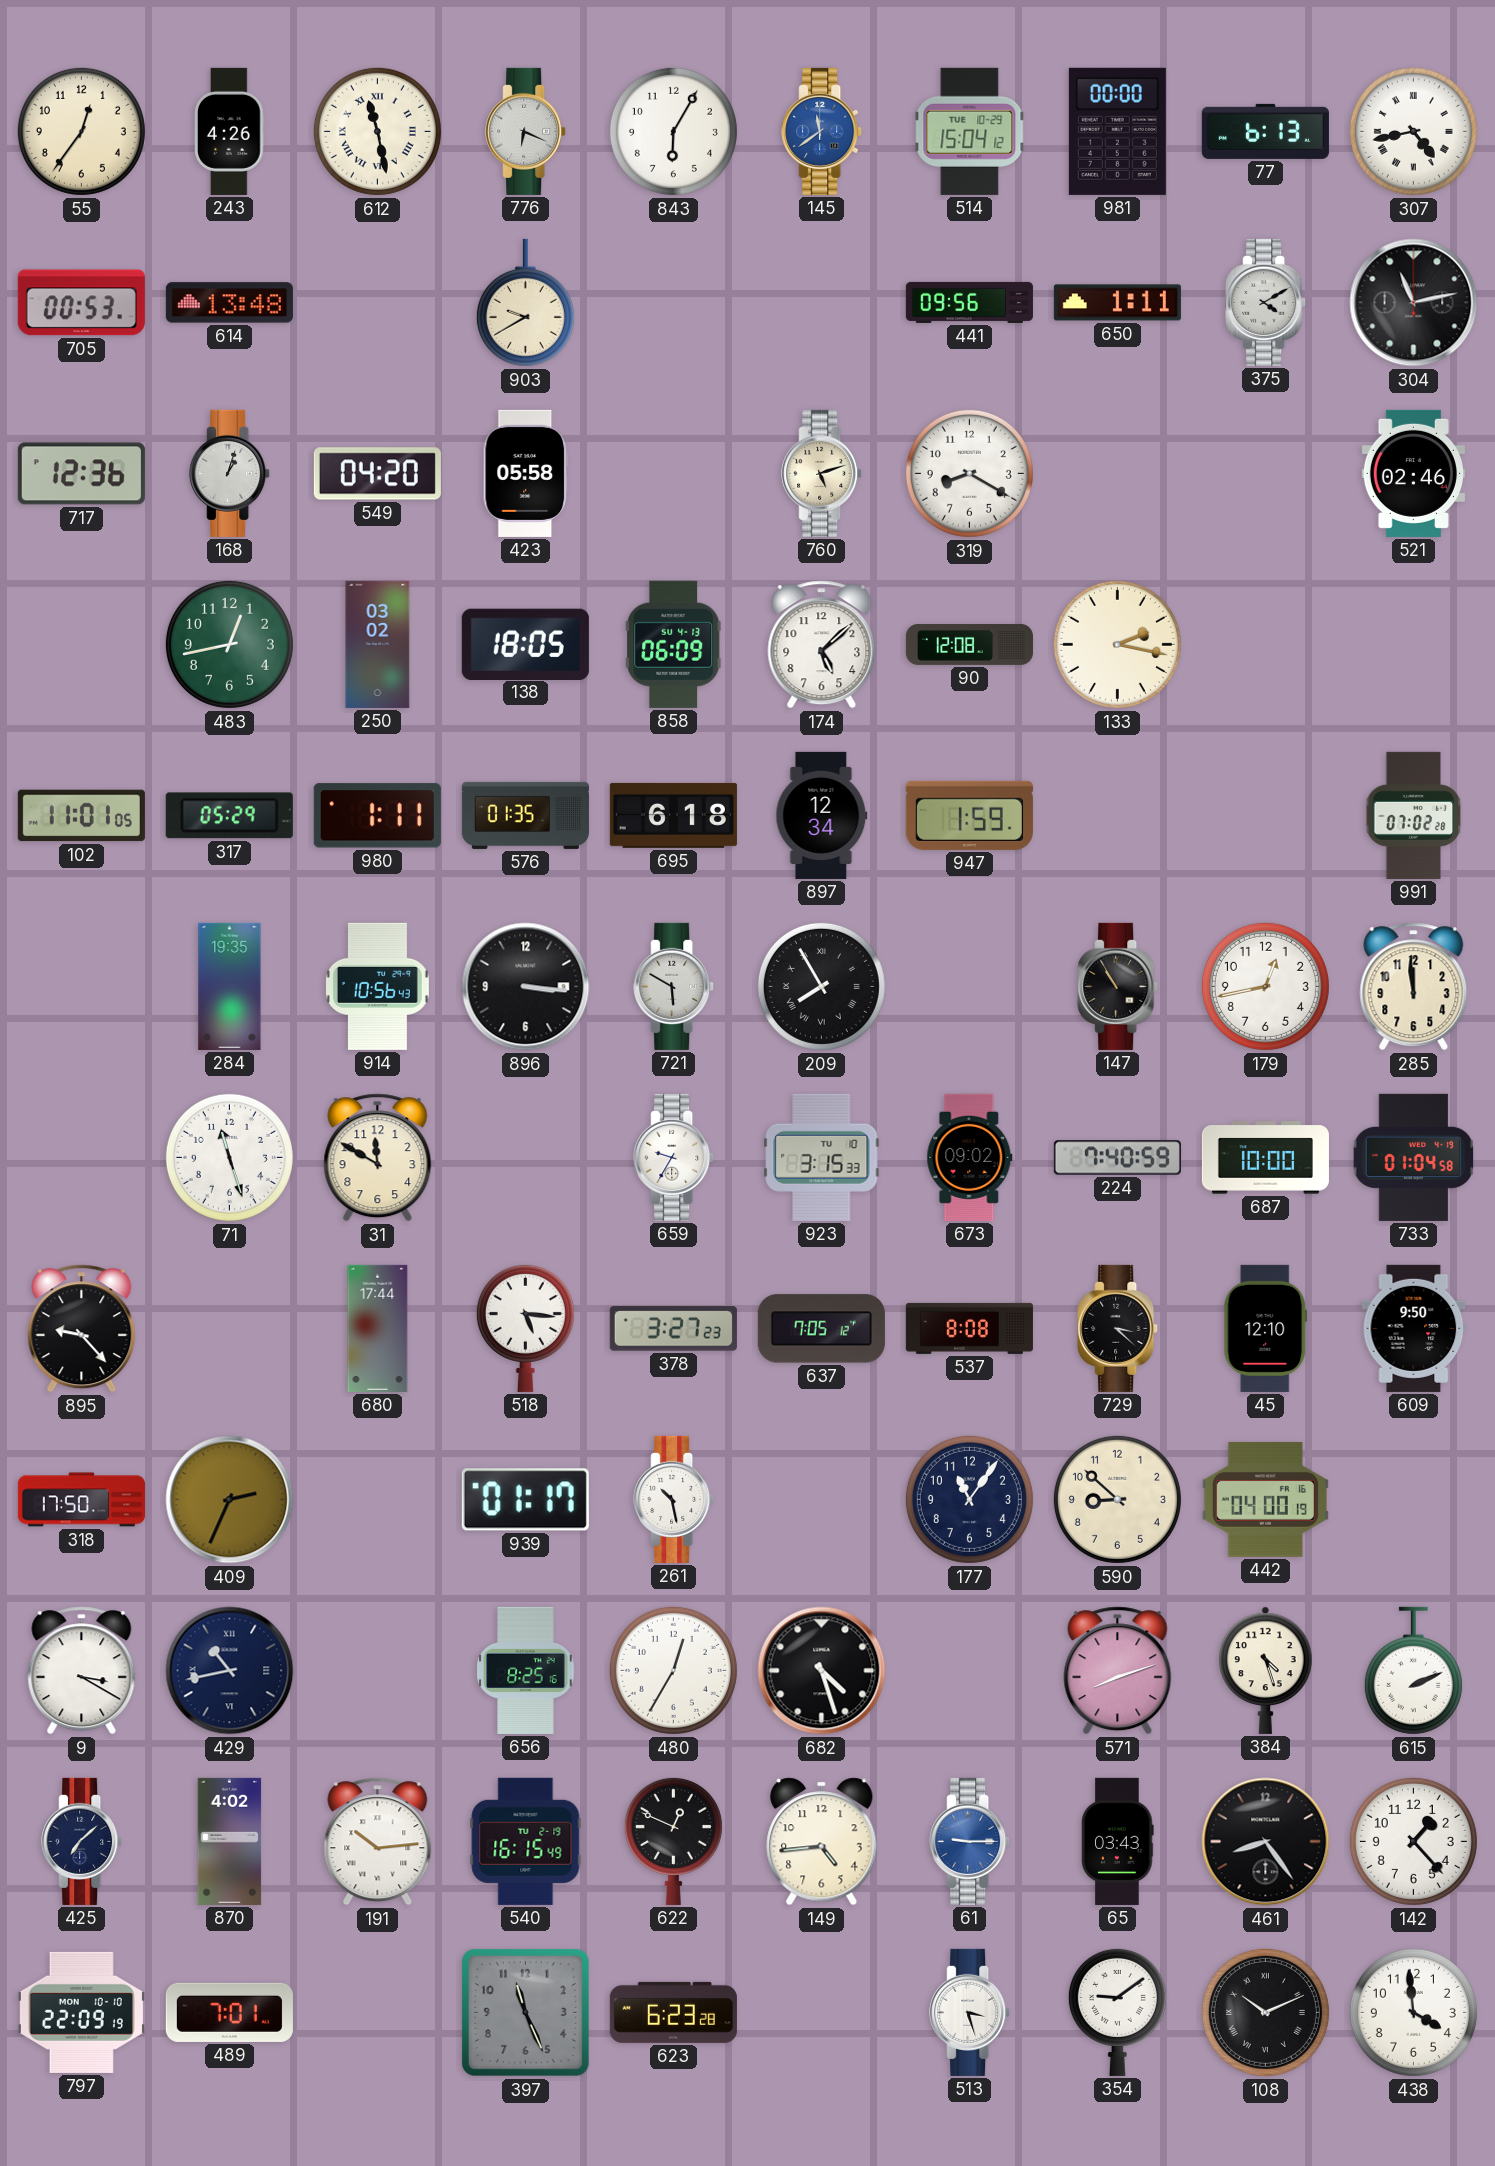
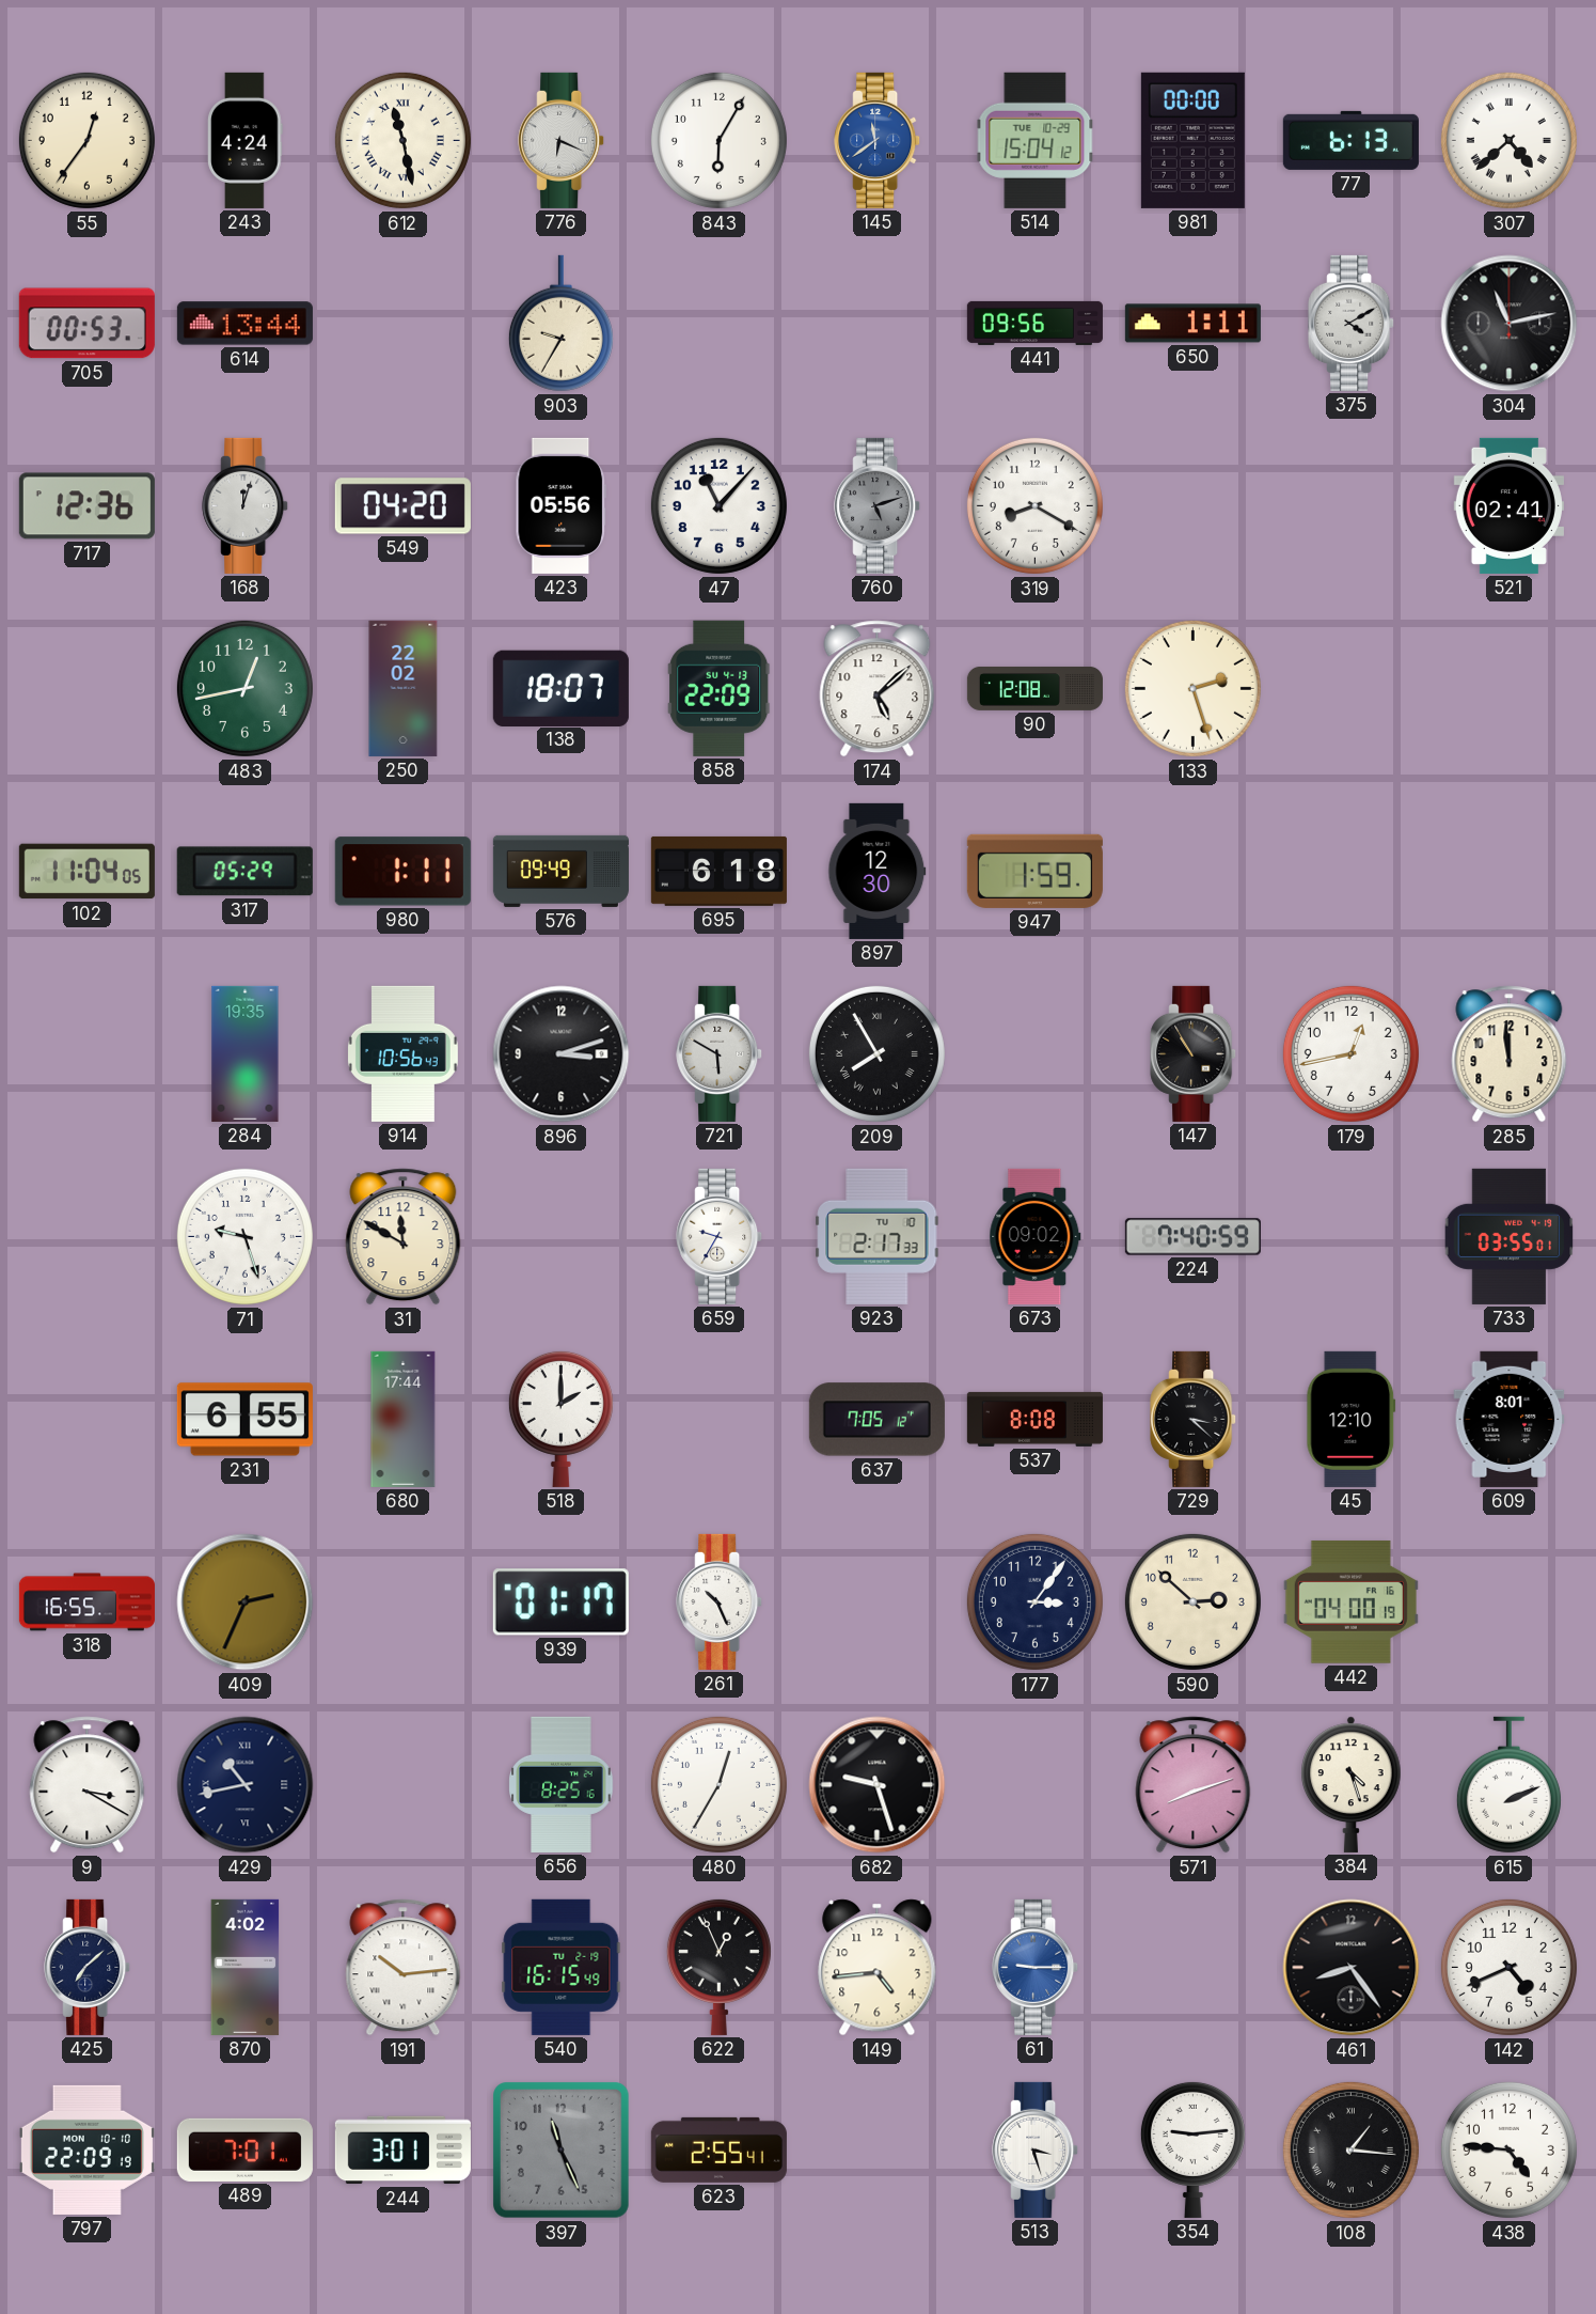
243: 4:26 -> 4:24 (246, 140)
307: 4:43 -> 4:38 (1508, 140)
614: 13:48 -> 13:44 (244, 324)
903: 9:40 -> 9:35 (560, 324)
168: 1:03 -> 12:03 (246, 505)
423: 05:58 -> 05:56 (562, 505)
47: none -> 11:07 (718, 505)
760 dial: cream -> grey (878, 505)
521: 02:46 -> 02:41 (1508, 505)
250: 03:02 -> 22:02 (404, 688)
138: 18:05 -> 18:07 (560, 688)
858: 06:09 -> 22:09 (720, 688)
133: 2:17 -> 2:27 (1192, 688)
102: 11:01 -> 11:04 (86, 872)
576: 01:35 -> 09:49 (560, 871)
897: 12:34 -> 12:30 (878, 871)
991: 07:02 -> none (1414, 815)
896: 3:16 -> 3:12 (562, 1054)
71: 11:27 -> 9:27 (244, 1236)
923: 3:15 -> 2:17 (878, 1236)
687: 10:00 -> none (1265, 1158)
733: 01:04 -> 03:55 (1510, 1236)
895: 9:23 -> none (82, 1329)
231: none -> 6:55 (244, 1420)
518: 5:16 -> 2:00 (560, 1419)
378: 3:27 -> none (673, 1329)
609: 9:50 -> 8:01 (1510, 1419)
318: 17:50 -> 16:55 (86, 1602)
261: 10:28 -> 10:26 (720, 1601)
177: 11:06 -> 3:06 (1034, 1601)
590: 8:52 -> 2:52 (1192, 1601)
682: 4:27 -> 9:27 (878, 1785)
622: 12:49 -> 12:56 (718, 1967)
65: 03:43 -> none (1118, 1841)
142: 1:23 -> 4:41 (1508, 1967)
244: none -> 3:01 (402, 2151)
623: 6:23 -> 2:55 (718, 2149)
354: 9:09 -> 9:14 (1192, 2149)
108: 10:11 -> 1:16 (1350, 2149)
438: 3:59 -> 4:46 (1508, 2149)
